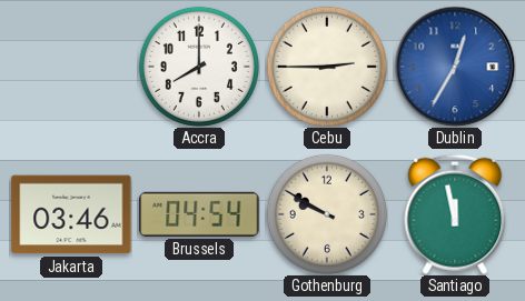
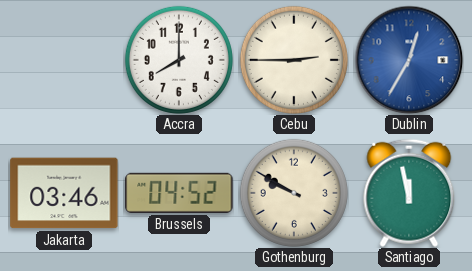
Brussels: 04:54 -> 04:52 (179, 193)
